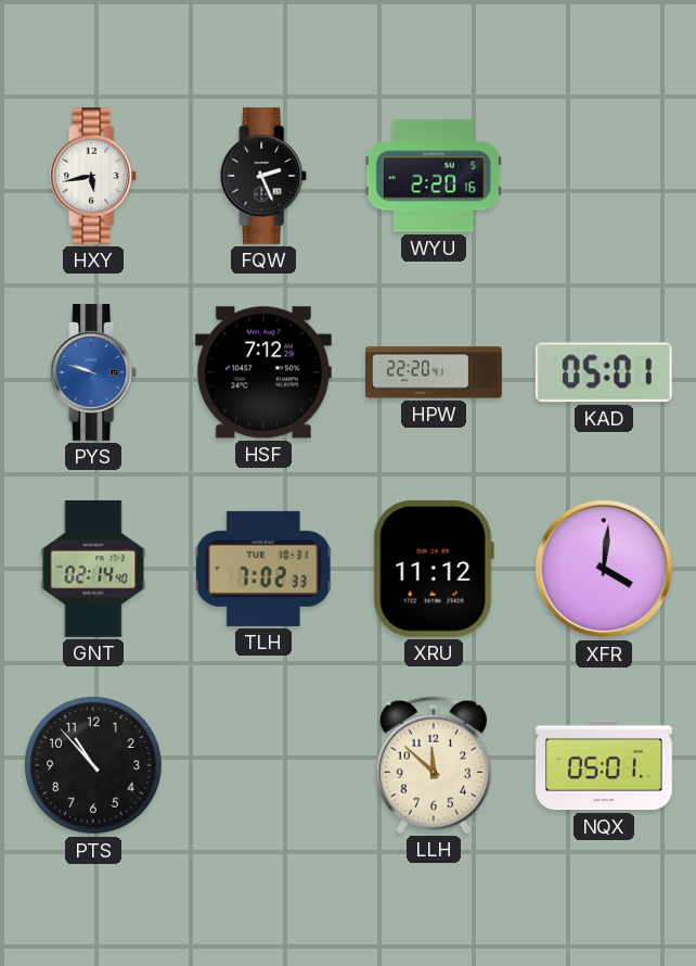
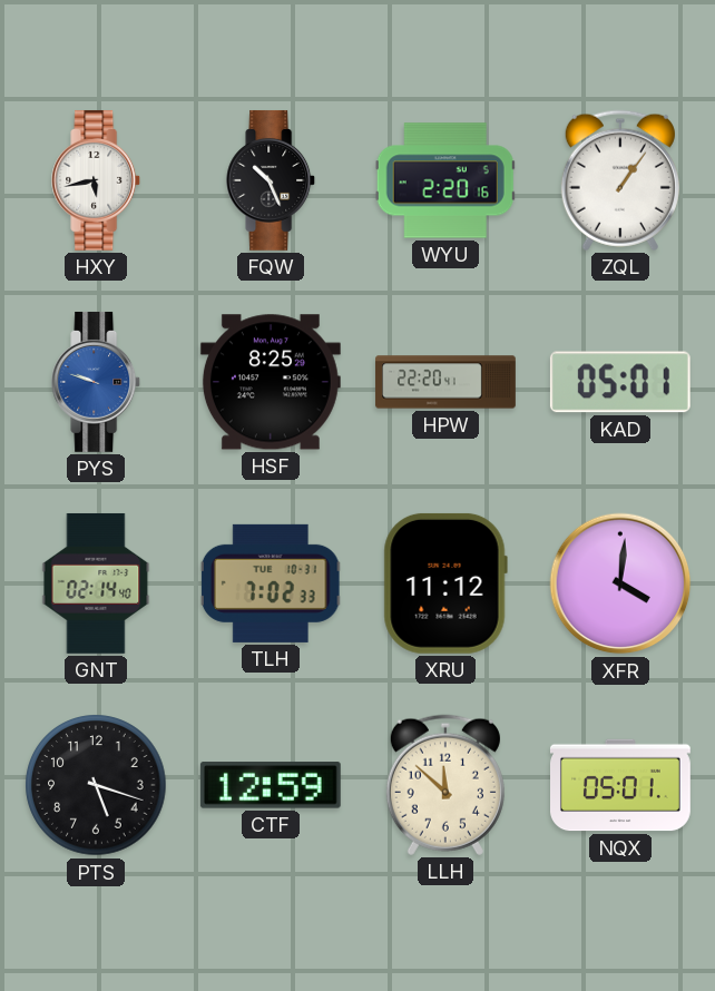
FQW: 2:26 -> 10:26 (272, 180)
ZQL: none -> 1:06 (620, 180)
HSF: 7:12 -> 8:25 (271, 382)
PTS: 10:53 -> 5:18 (96, 785)
CTF: none -> 12:59 (271, 785)
